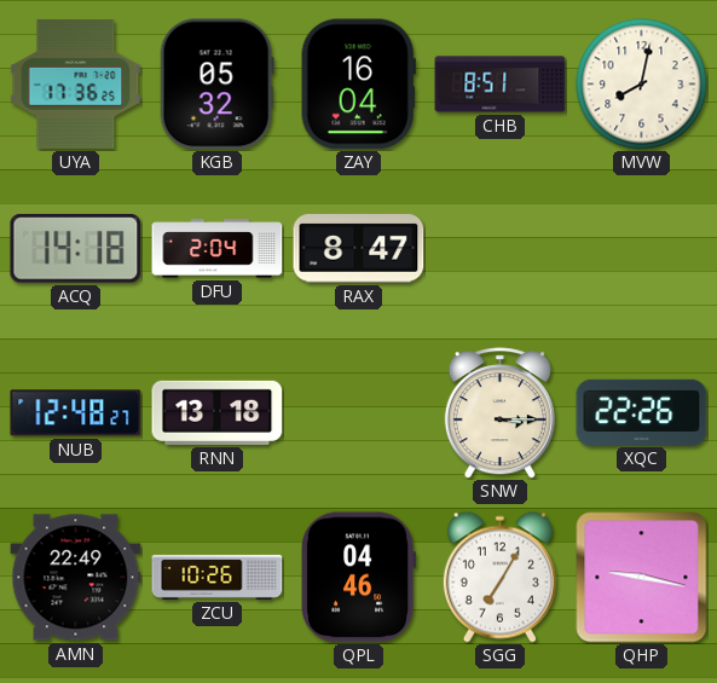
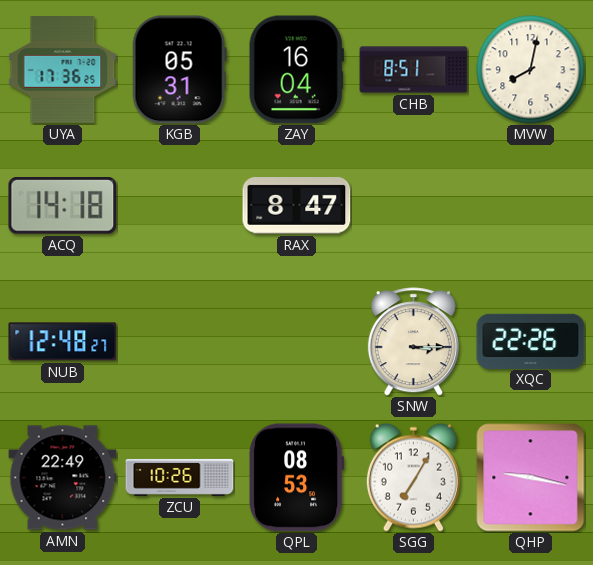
KGB: 05:32 -> 05:31 (179, 70)
DFU: 2:04 -> none (218, 249)
RNN: 13:18 -> none (218, 412)
QPL: 04:46 -> 08:53 (297, 478)
